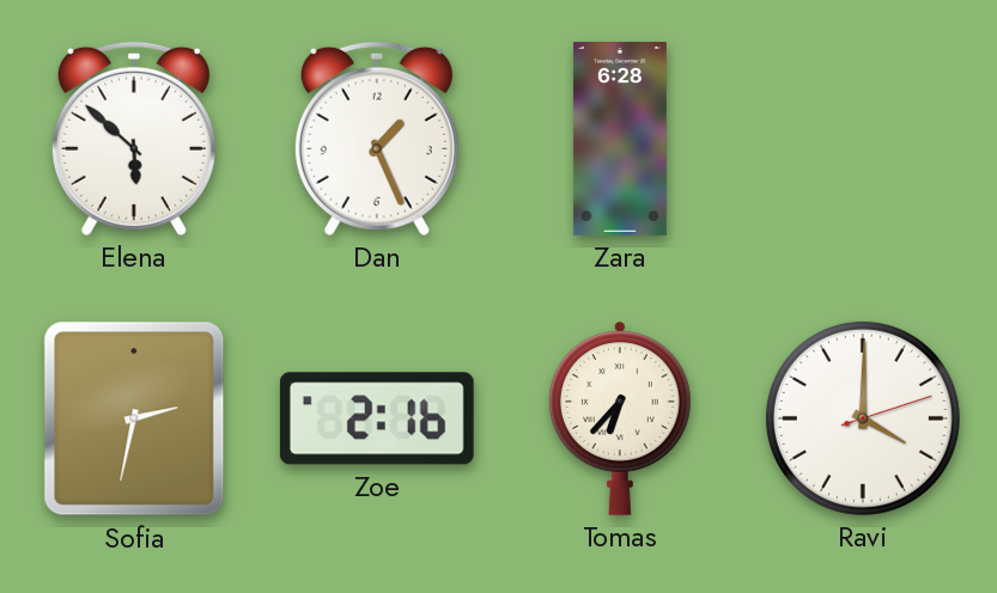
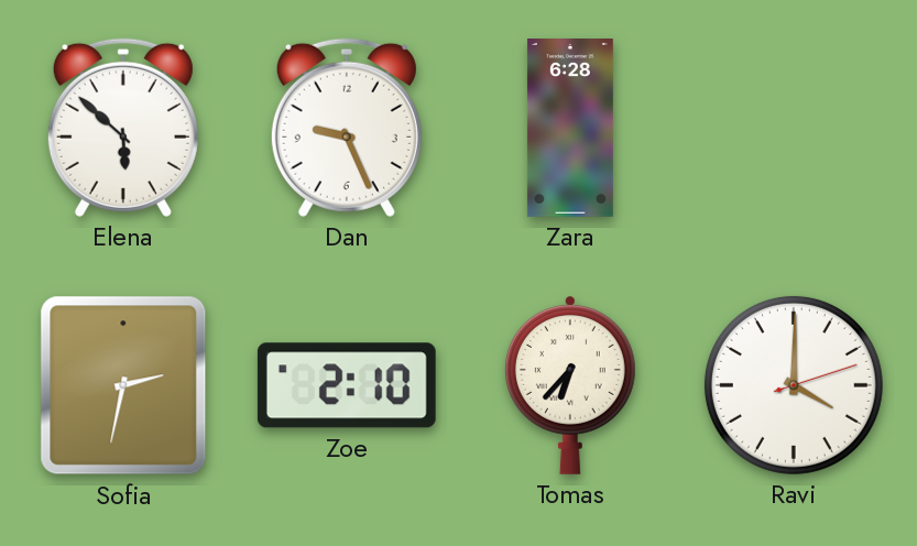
Dan: 1:26 -> 9:26 (347, 128)
Zoe: 2:16 -> 2:10 (347, 385)
